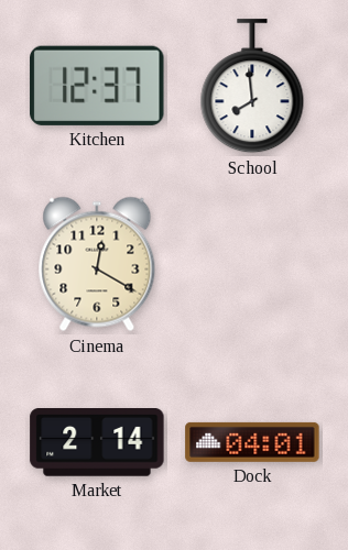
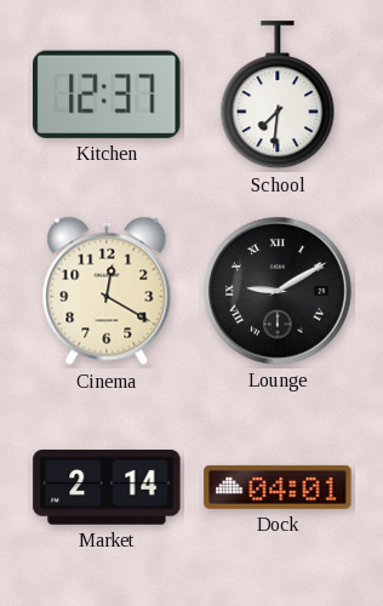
School: 7:59 -> 7:31 (278, 96)
Lounge: none -> 9:10 (278, 291)
